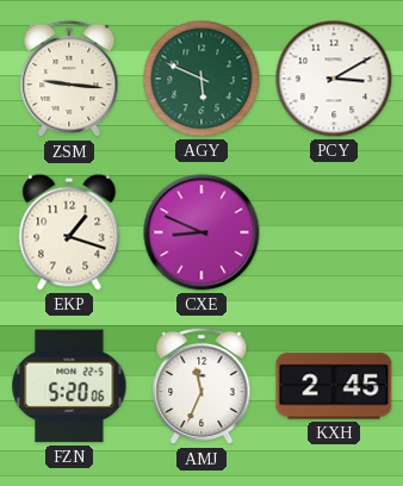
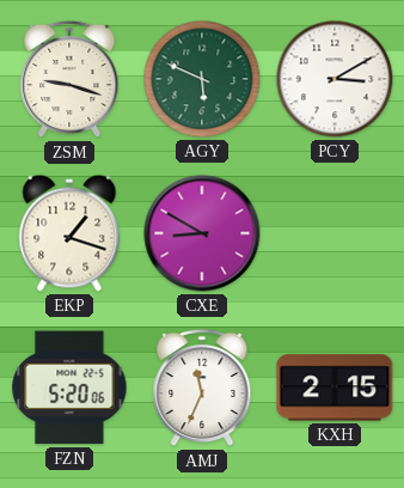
ZSM: 9:16 -> 9:18 (69, 79)
CXE: 8:49 -> 8:50 (202, 233)
KXH: 2:45 -> 2:15 (335, 388)
